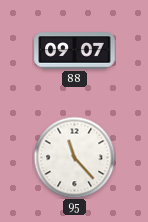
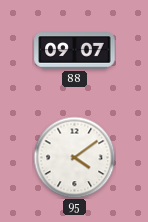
95: 11:23 -> 4:09 (74, 157)
